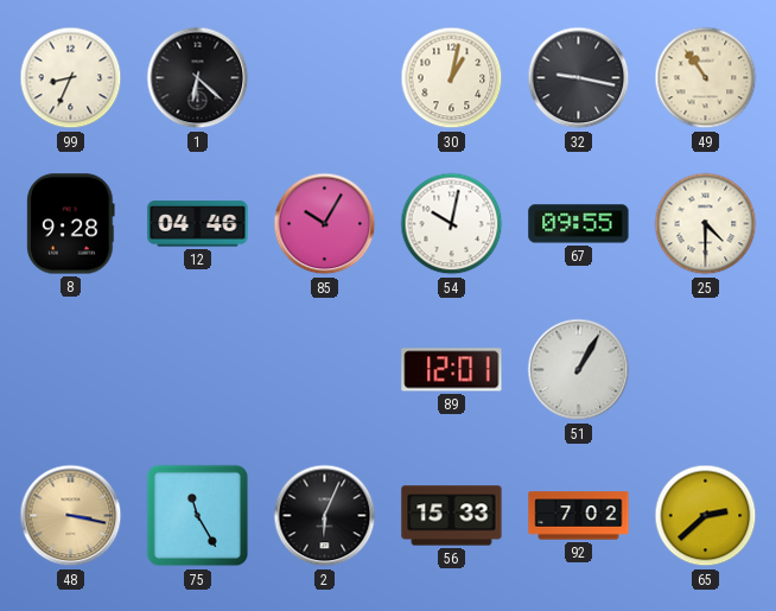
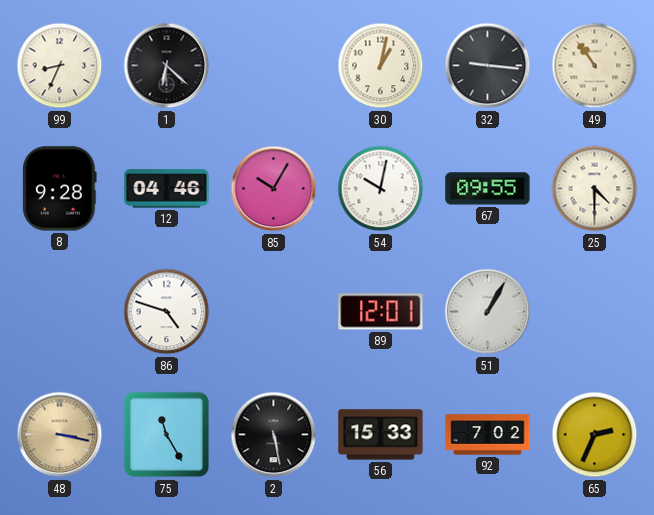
32: 9:17 -> 9:16 (488, 66)
86: none -> 4:48 (167, 312)
2: 6:04 -> 5:28 (274, 435)
65: 2:38 -> 2:34 (595, 435)
